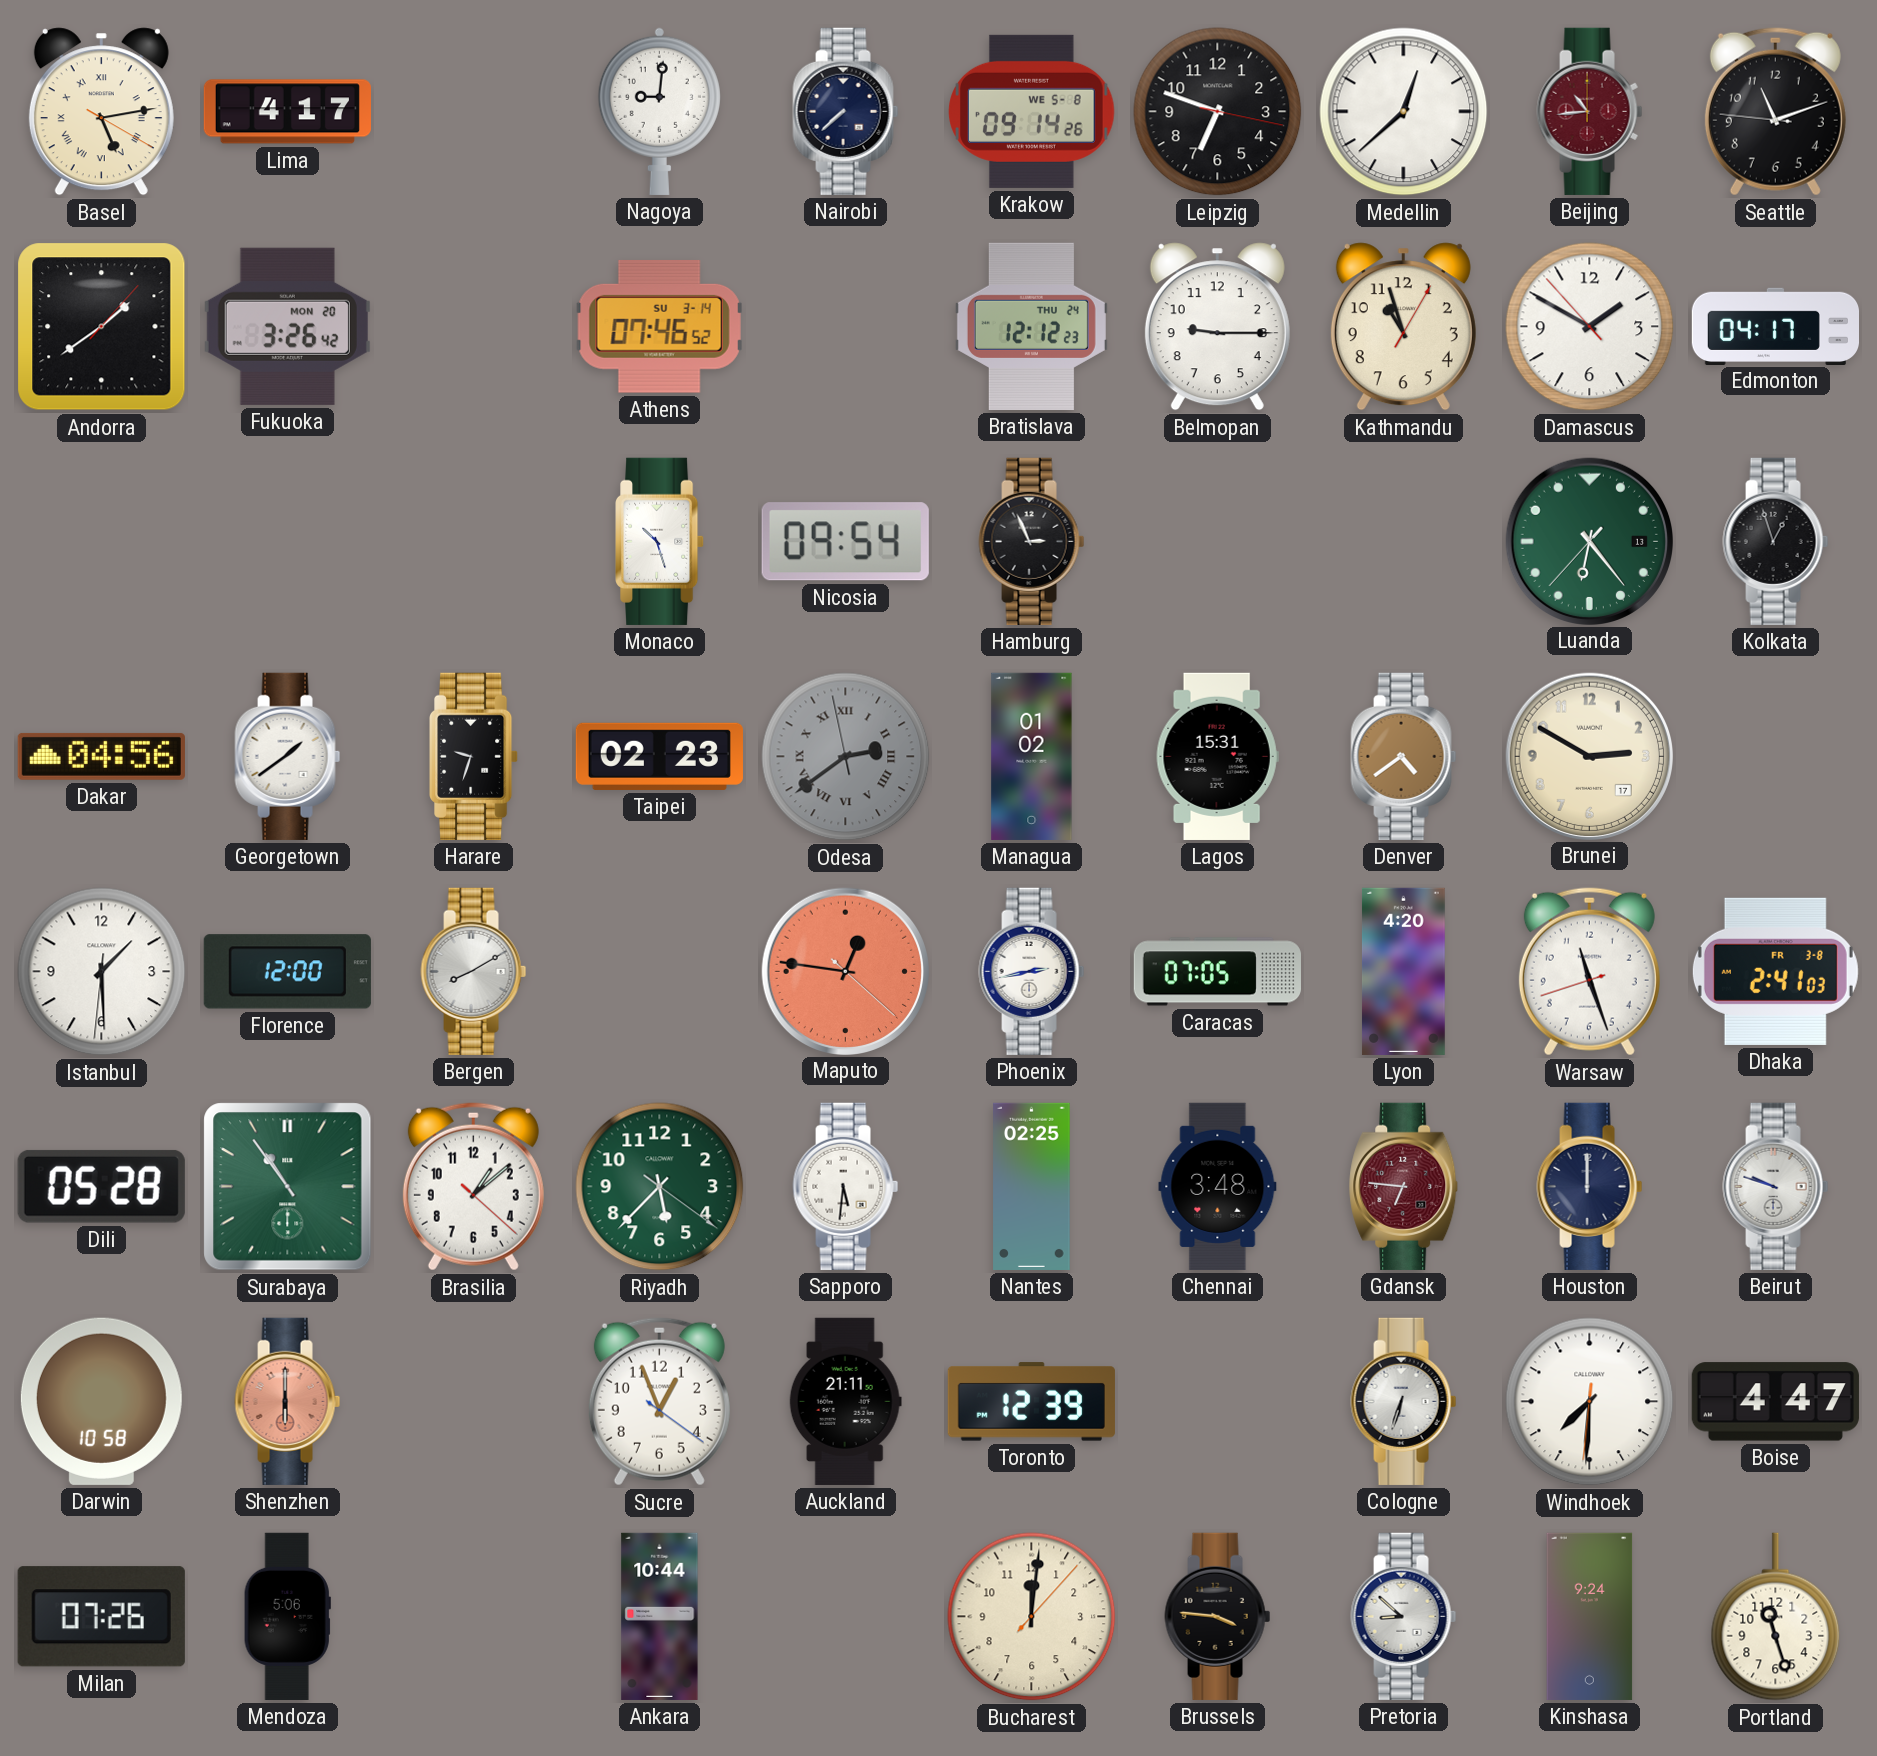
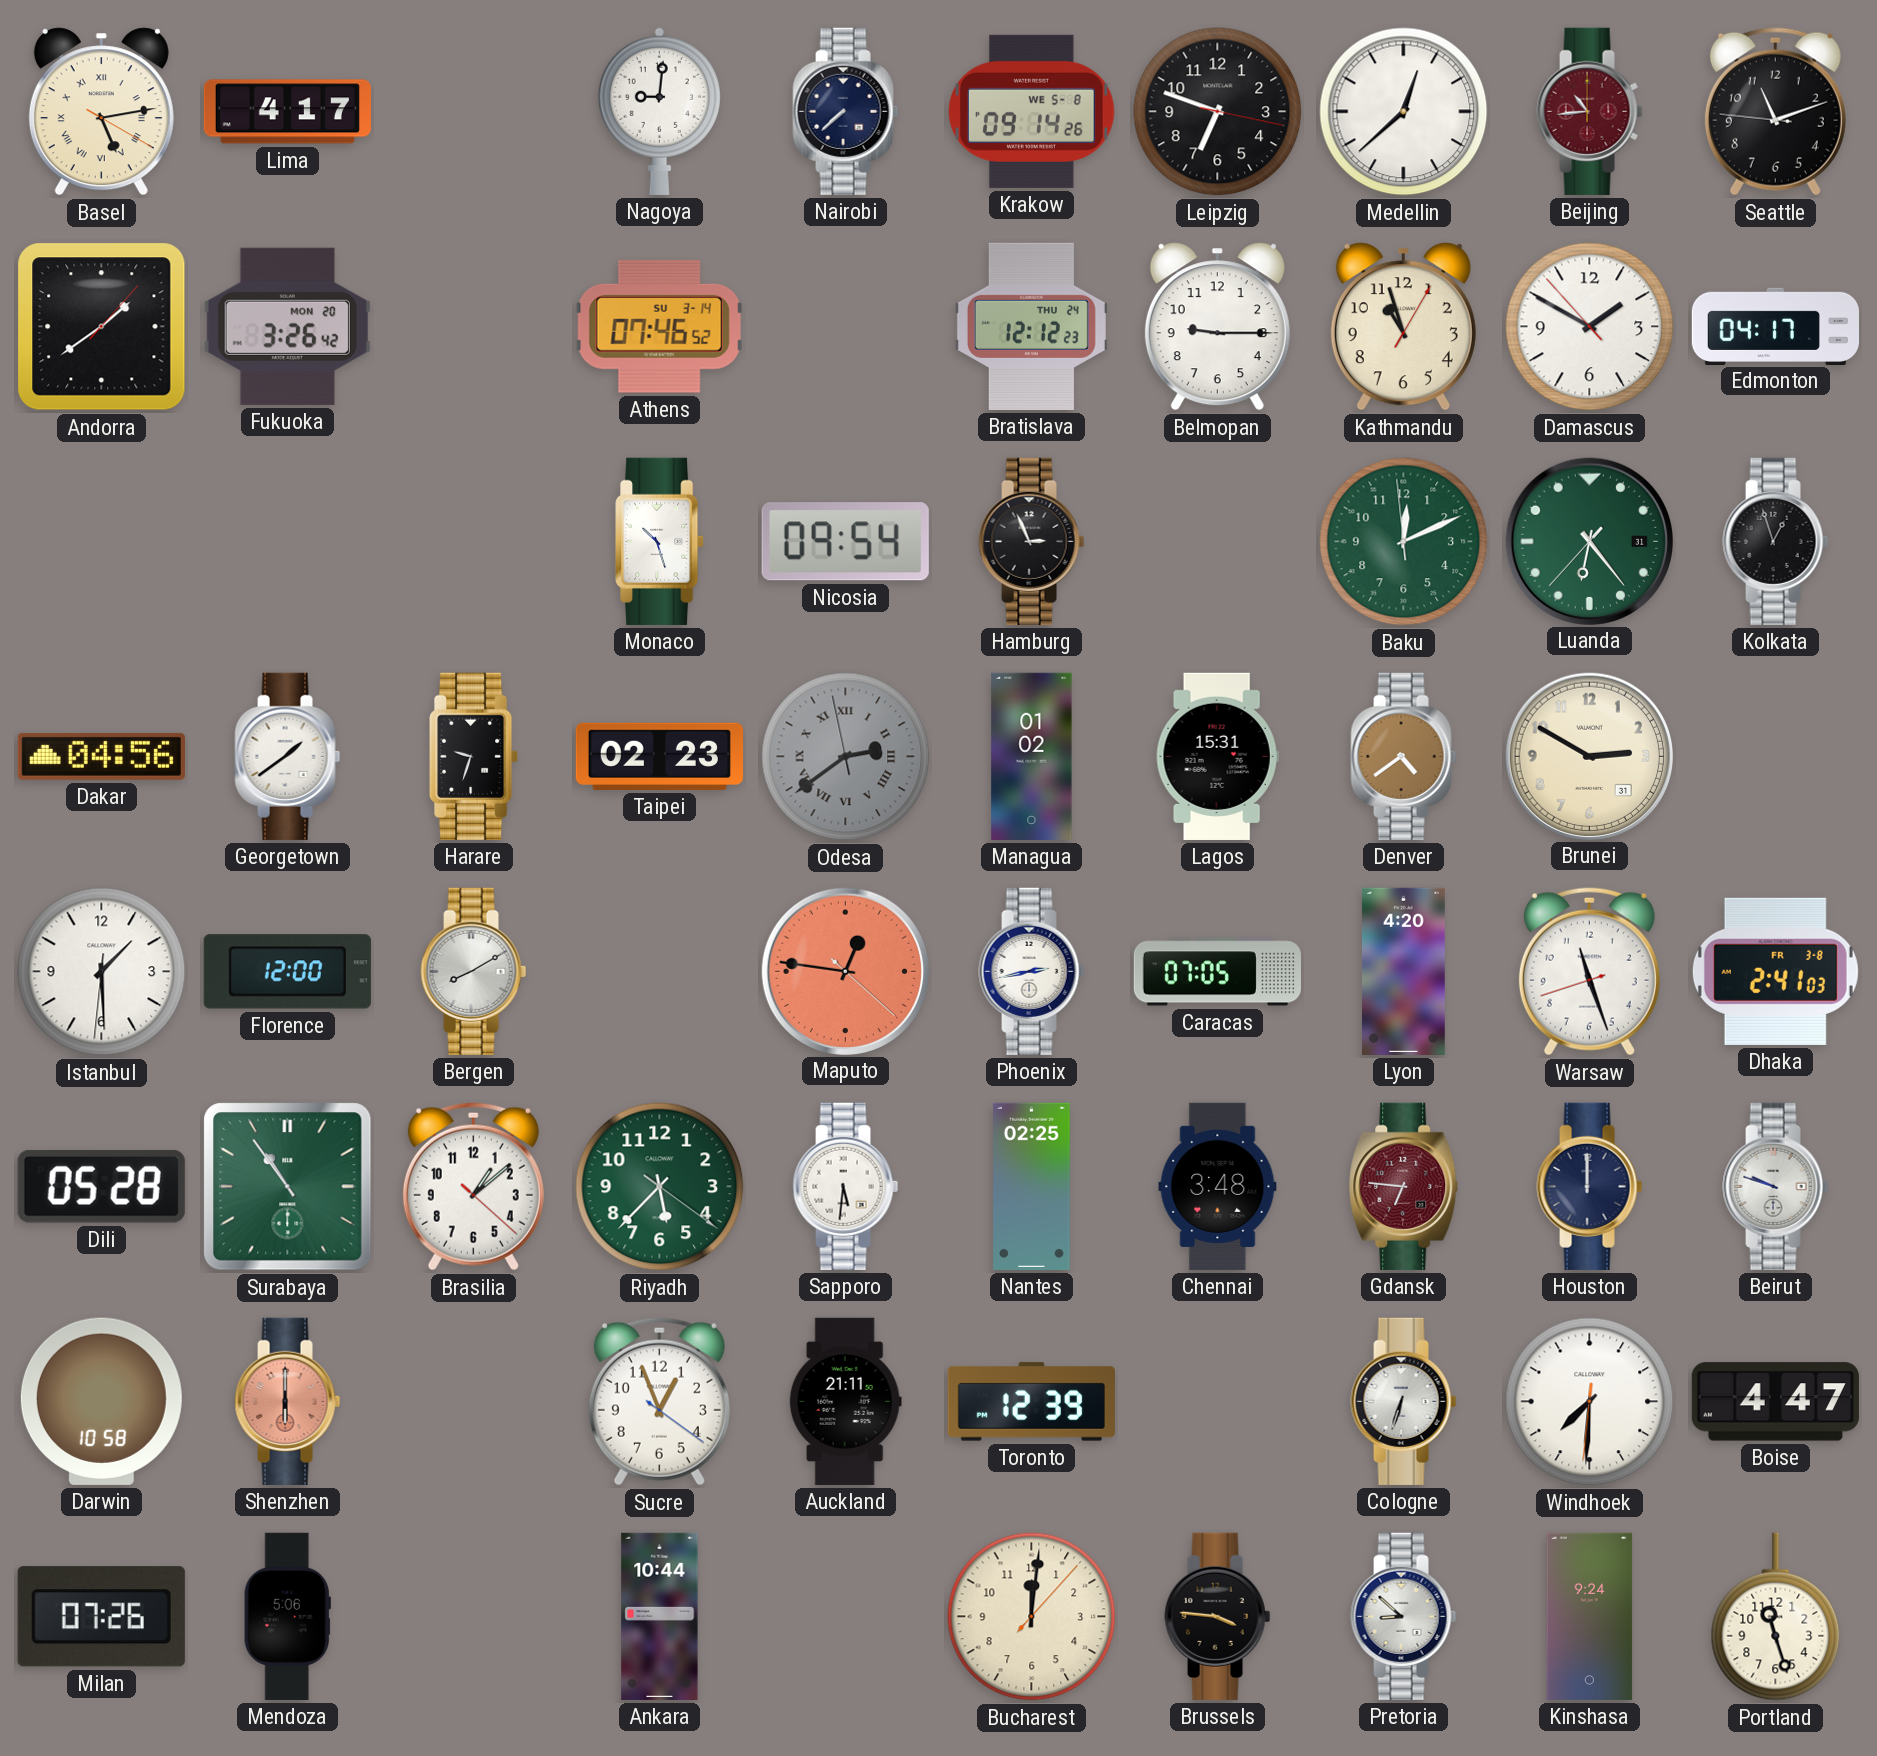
Baku: none -> 12:10 (1404, 542)
Luanda date: 13 -> 31 (1589, 541)
Brunei date: 17 -> 31 (1589, 756)
